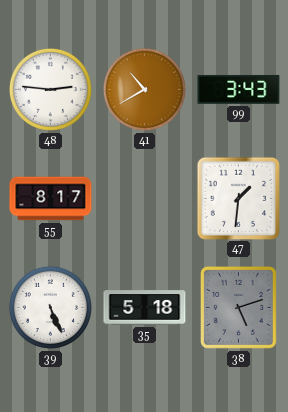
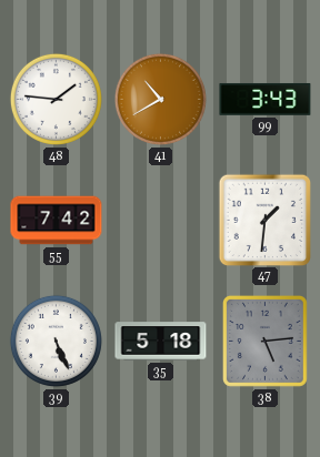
48: 2:46 -> 1:46 (56, 99)
55: 8:17 -> 7:42 (57, 221)
38: 5:12 -> 5:14 (264, 341)
